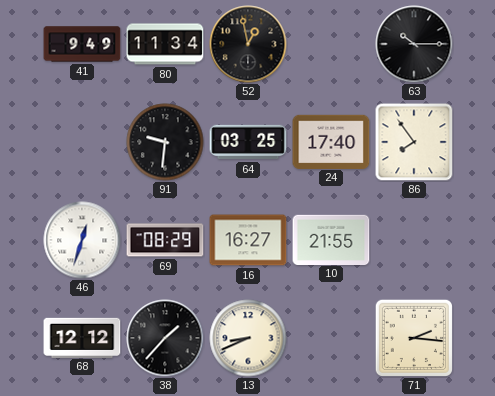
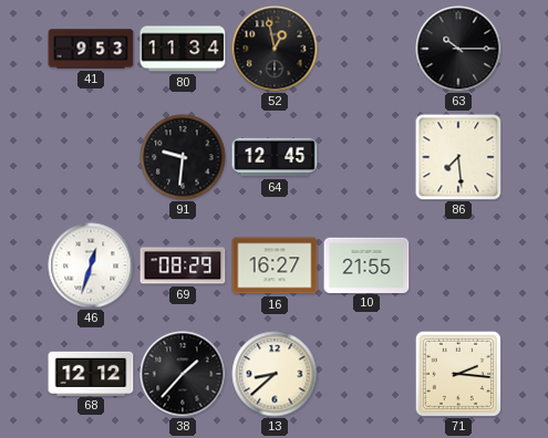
41: 9:49 -> 9:53 (91, 49)
64: 03:25 -> 12:45 (275, 157)
24: 17:40 -> none (331, 141)
86: 7:54 -> 7:29 (458, 157)
13: 8:41 -> 8:38 (275, 374)
